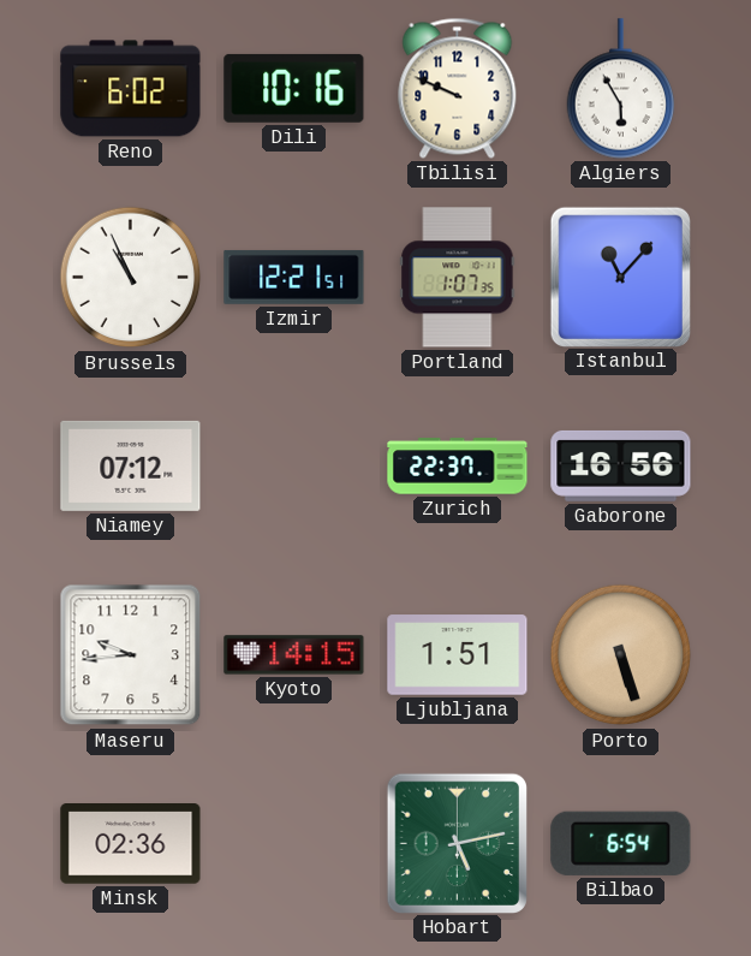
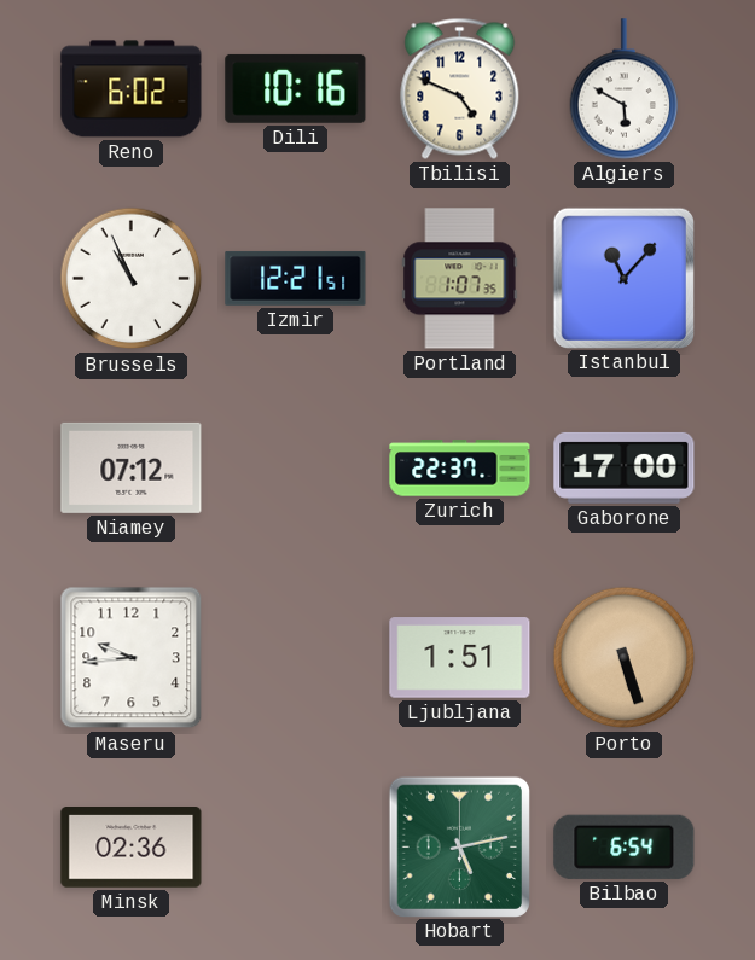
Tbilisi: 9:49 -> 4:49 (460, 88)
Algiers: 5:55 -> 5:50 (625, 89)
Gaborone: 16:56 -> 17:00 (625, 467)
Kyoto: 14:15 -> none (294, 655)
